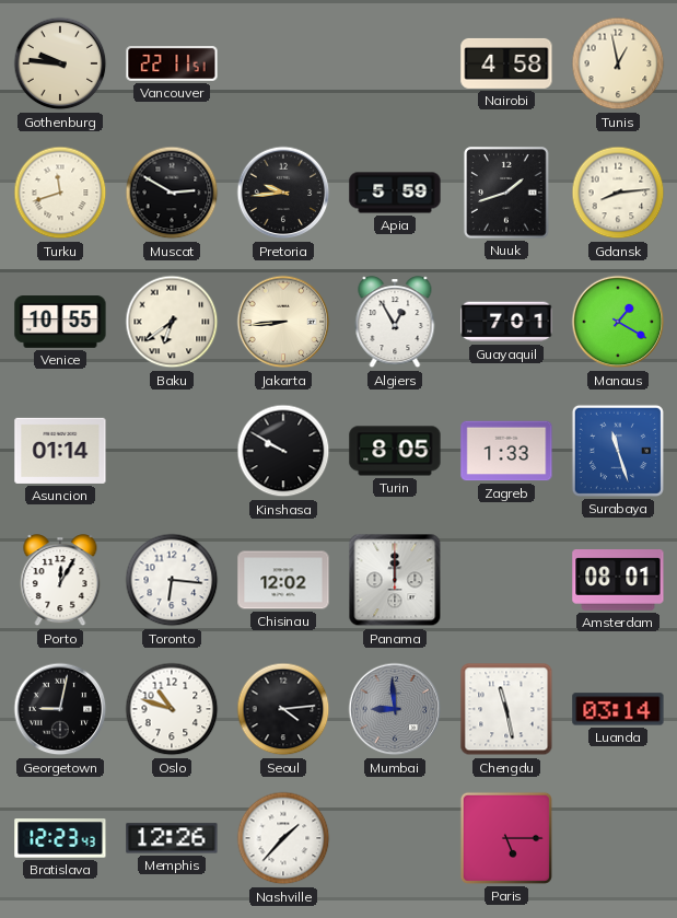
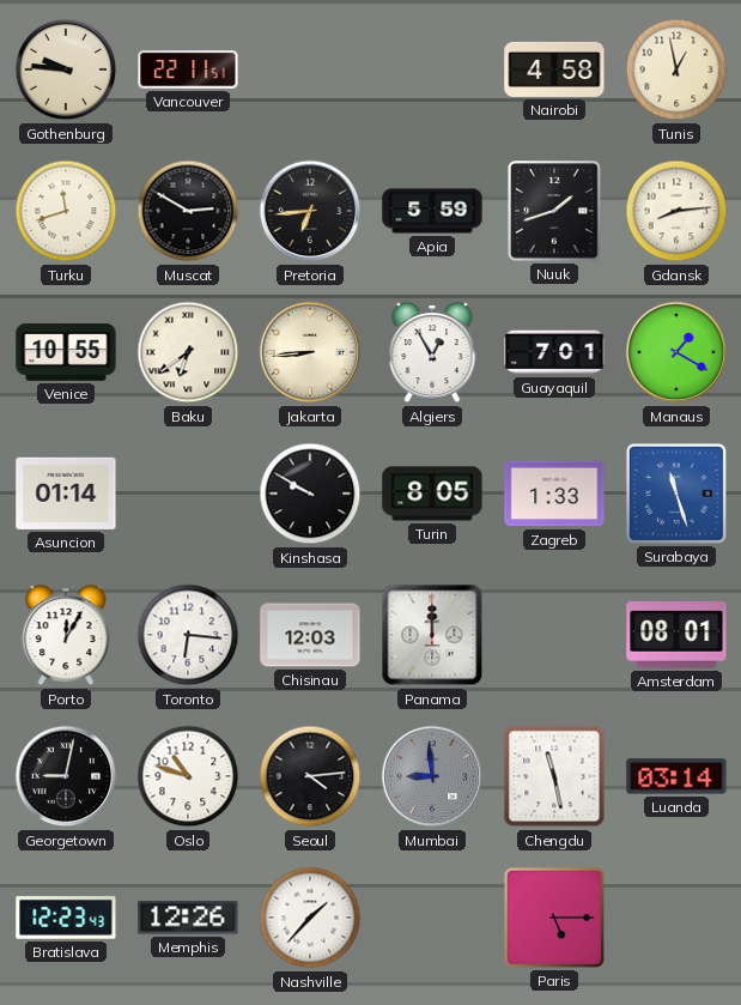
Pretoria: 9:44 -> 6:44 (310, 211)
Chisinau: 12:02 -> 12:03 (310, 635)
